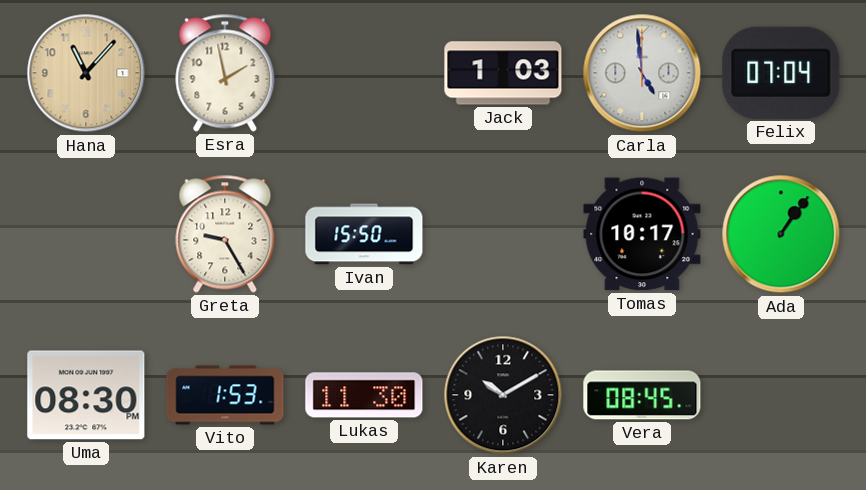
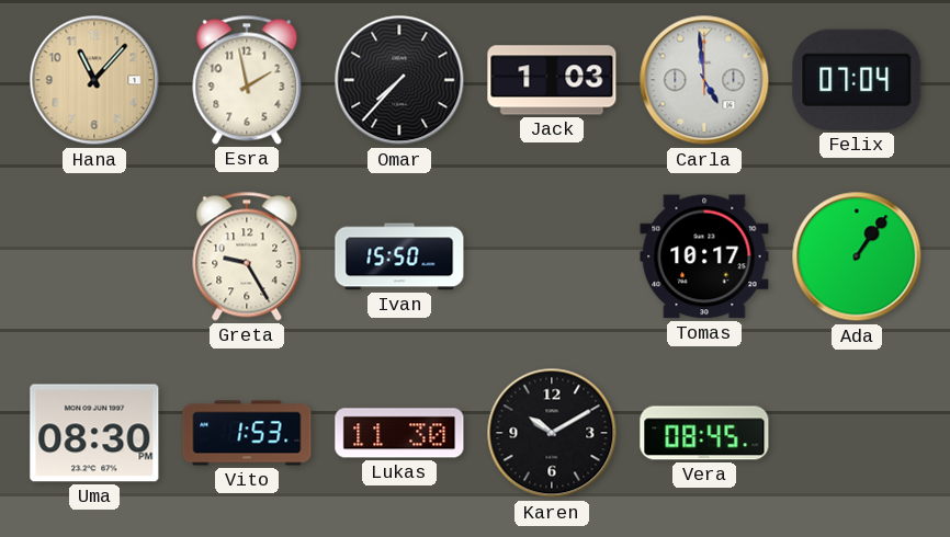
Omar: none -> 7:37 (399, 80)
